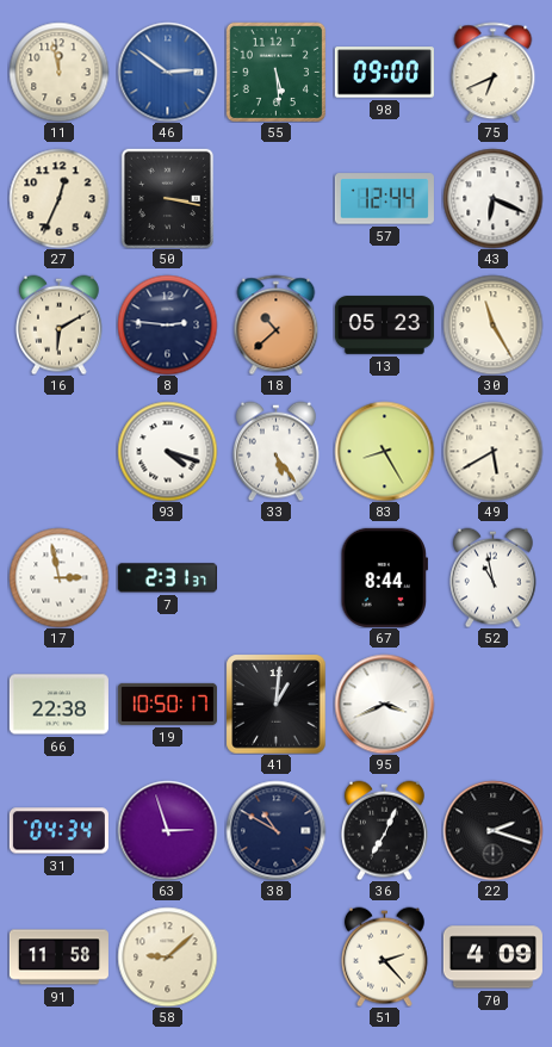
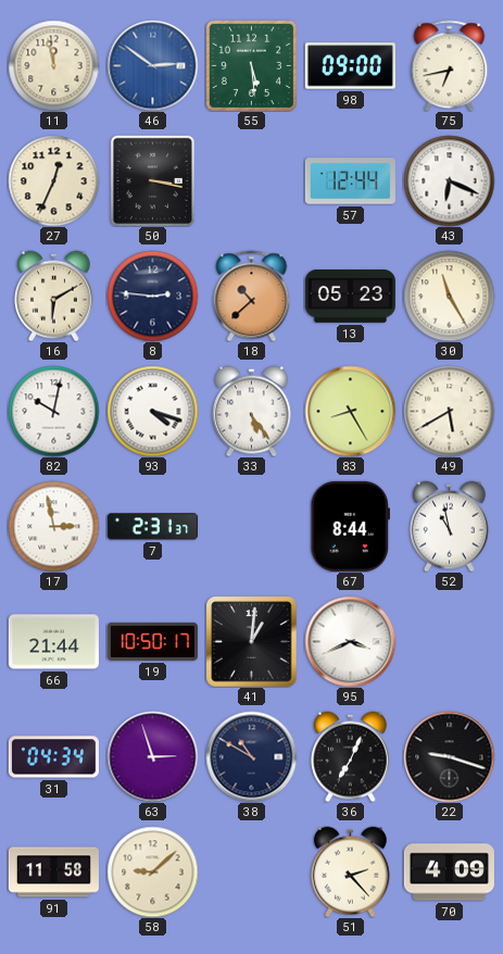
75: 6:41 -> 6:43 (450, 65)
82: none -> 10:02 (53, 411)
66: 22:38 -> 21:44 (53, 642)
22: 2:18 -> 9:18 (449, 756)
